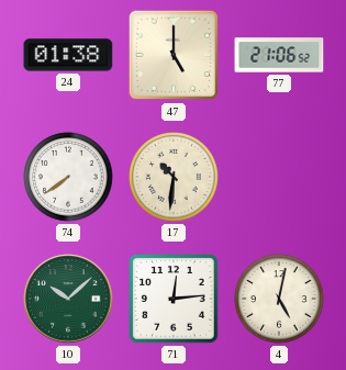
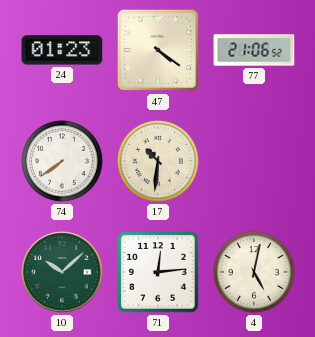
24: 01:38 -> 01:23 (62, 50)
47: 5:00 -> 4:21 (158, 50)
